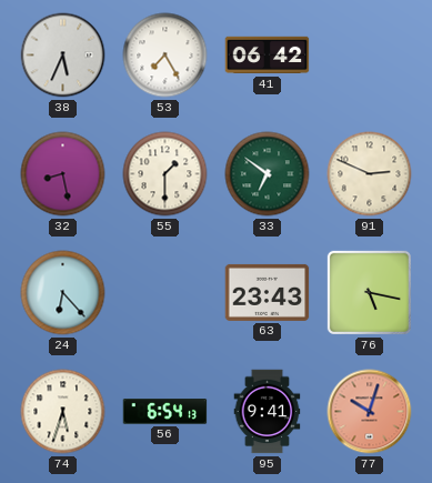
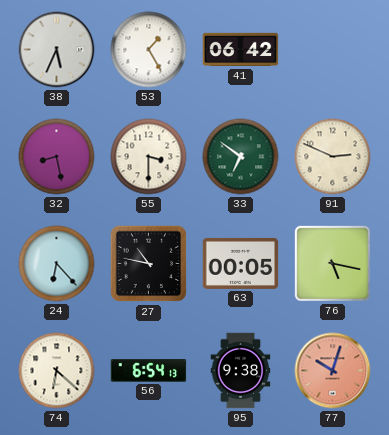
53: 7:25 -> 1:25 (149, 50)
55: 1:30 -> 3:30 (149, 157)
27: none -> 10:47 (149, 264)
63: 23:43 -> 00:05 (241, 263)
74: 5:33 -> 6:22 (57, 371)
95: 9:41 -> 9:38 (241, 371)
